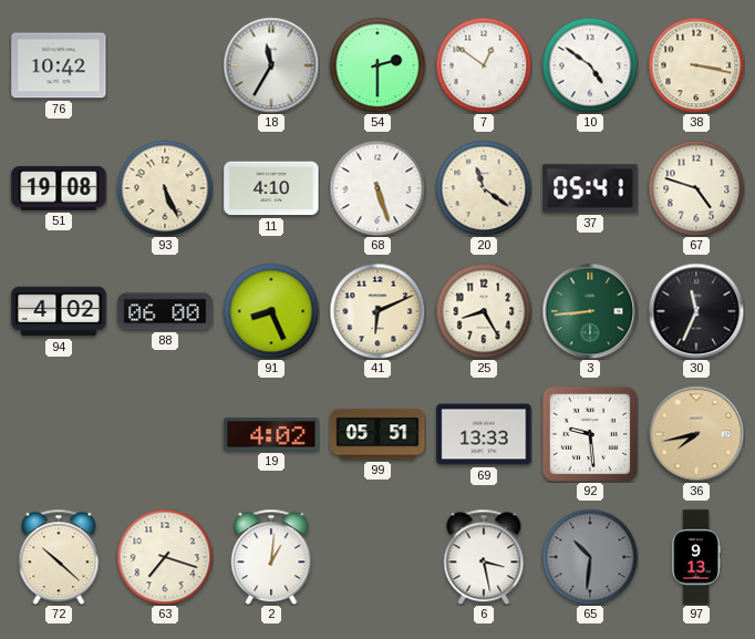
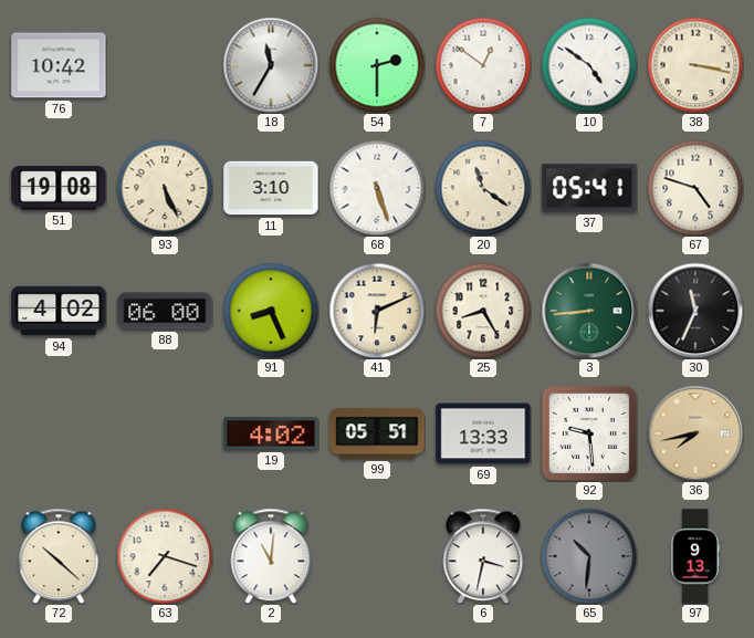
11: 4:10 -> 3:10 (271, 188)
2: 1:01 -> 11:01 (271, 556)
6: 3:28 -> 3:32 (483, 556)
